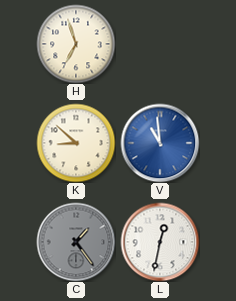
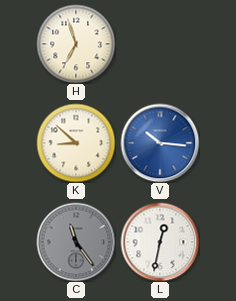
V: 10:59 -> 10:16 (160, 143)
C: 1:24 -> 11:24 (76, 242)
